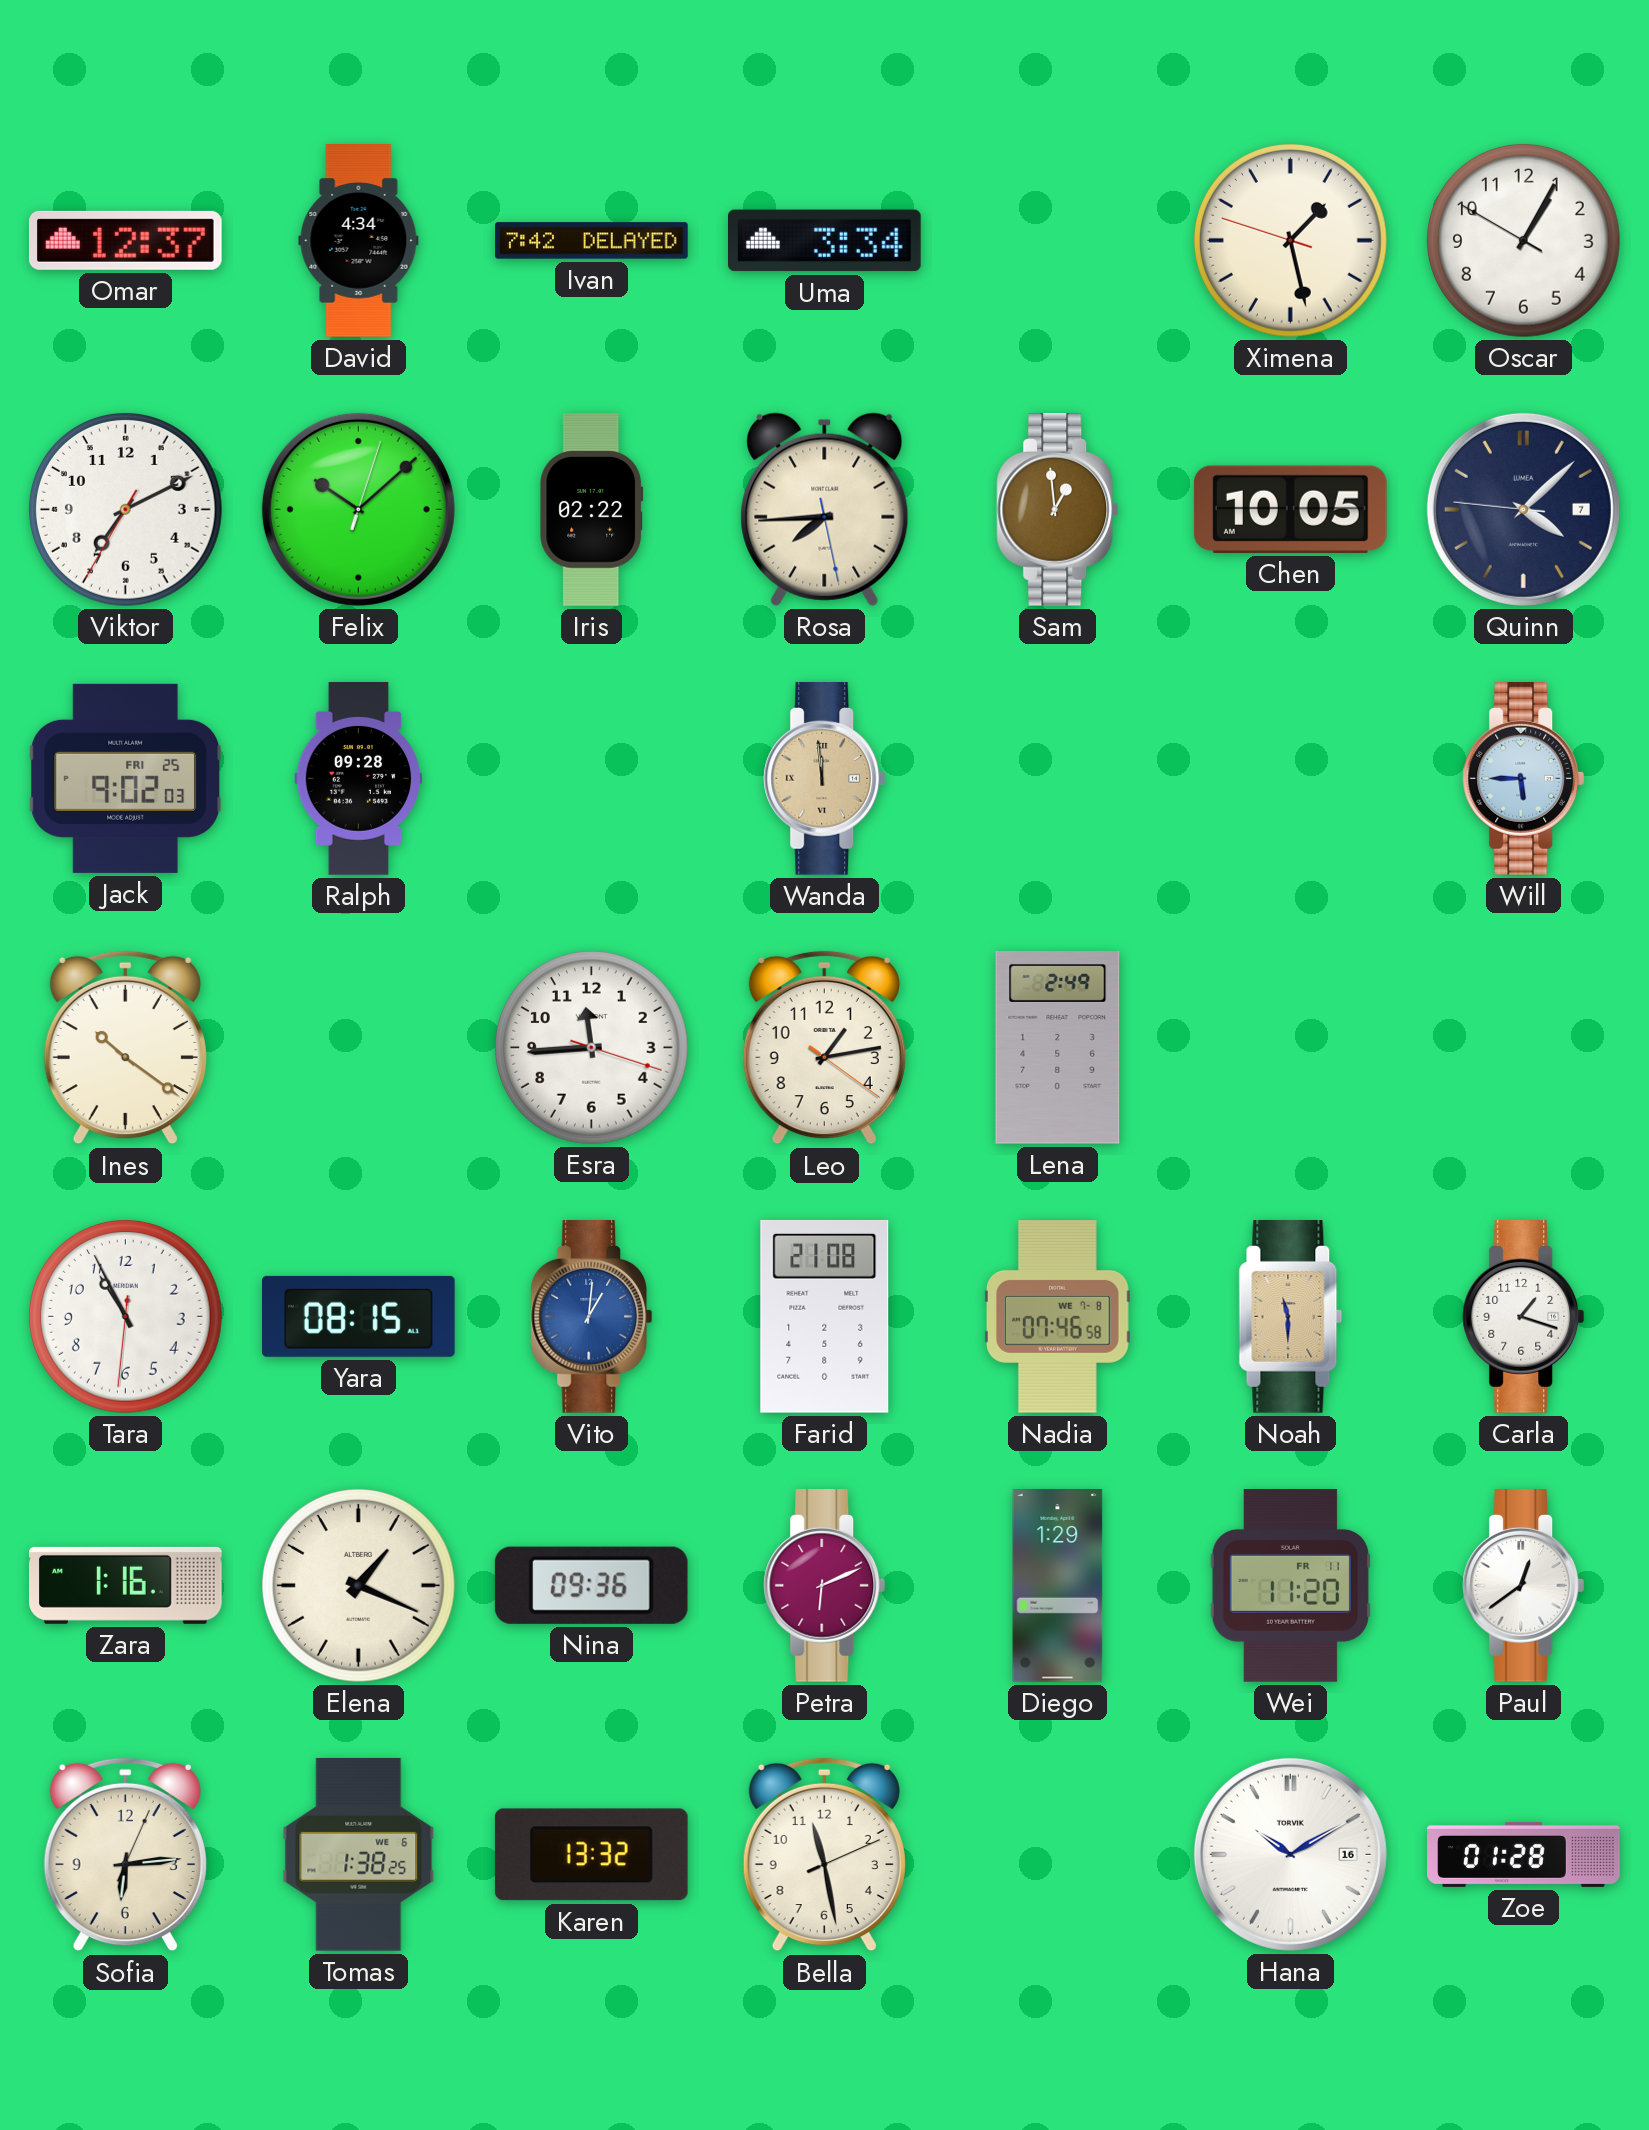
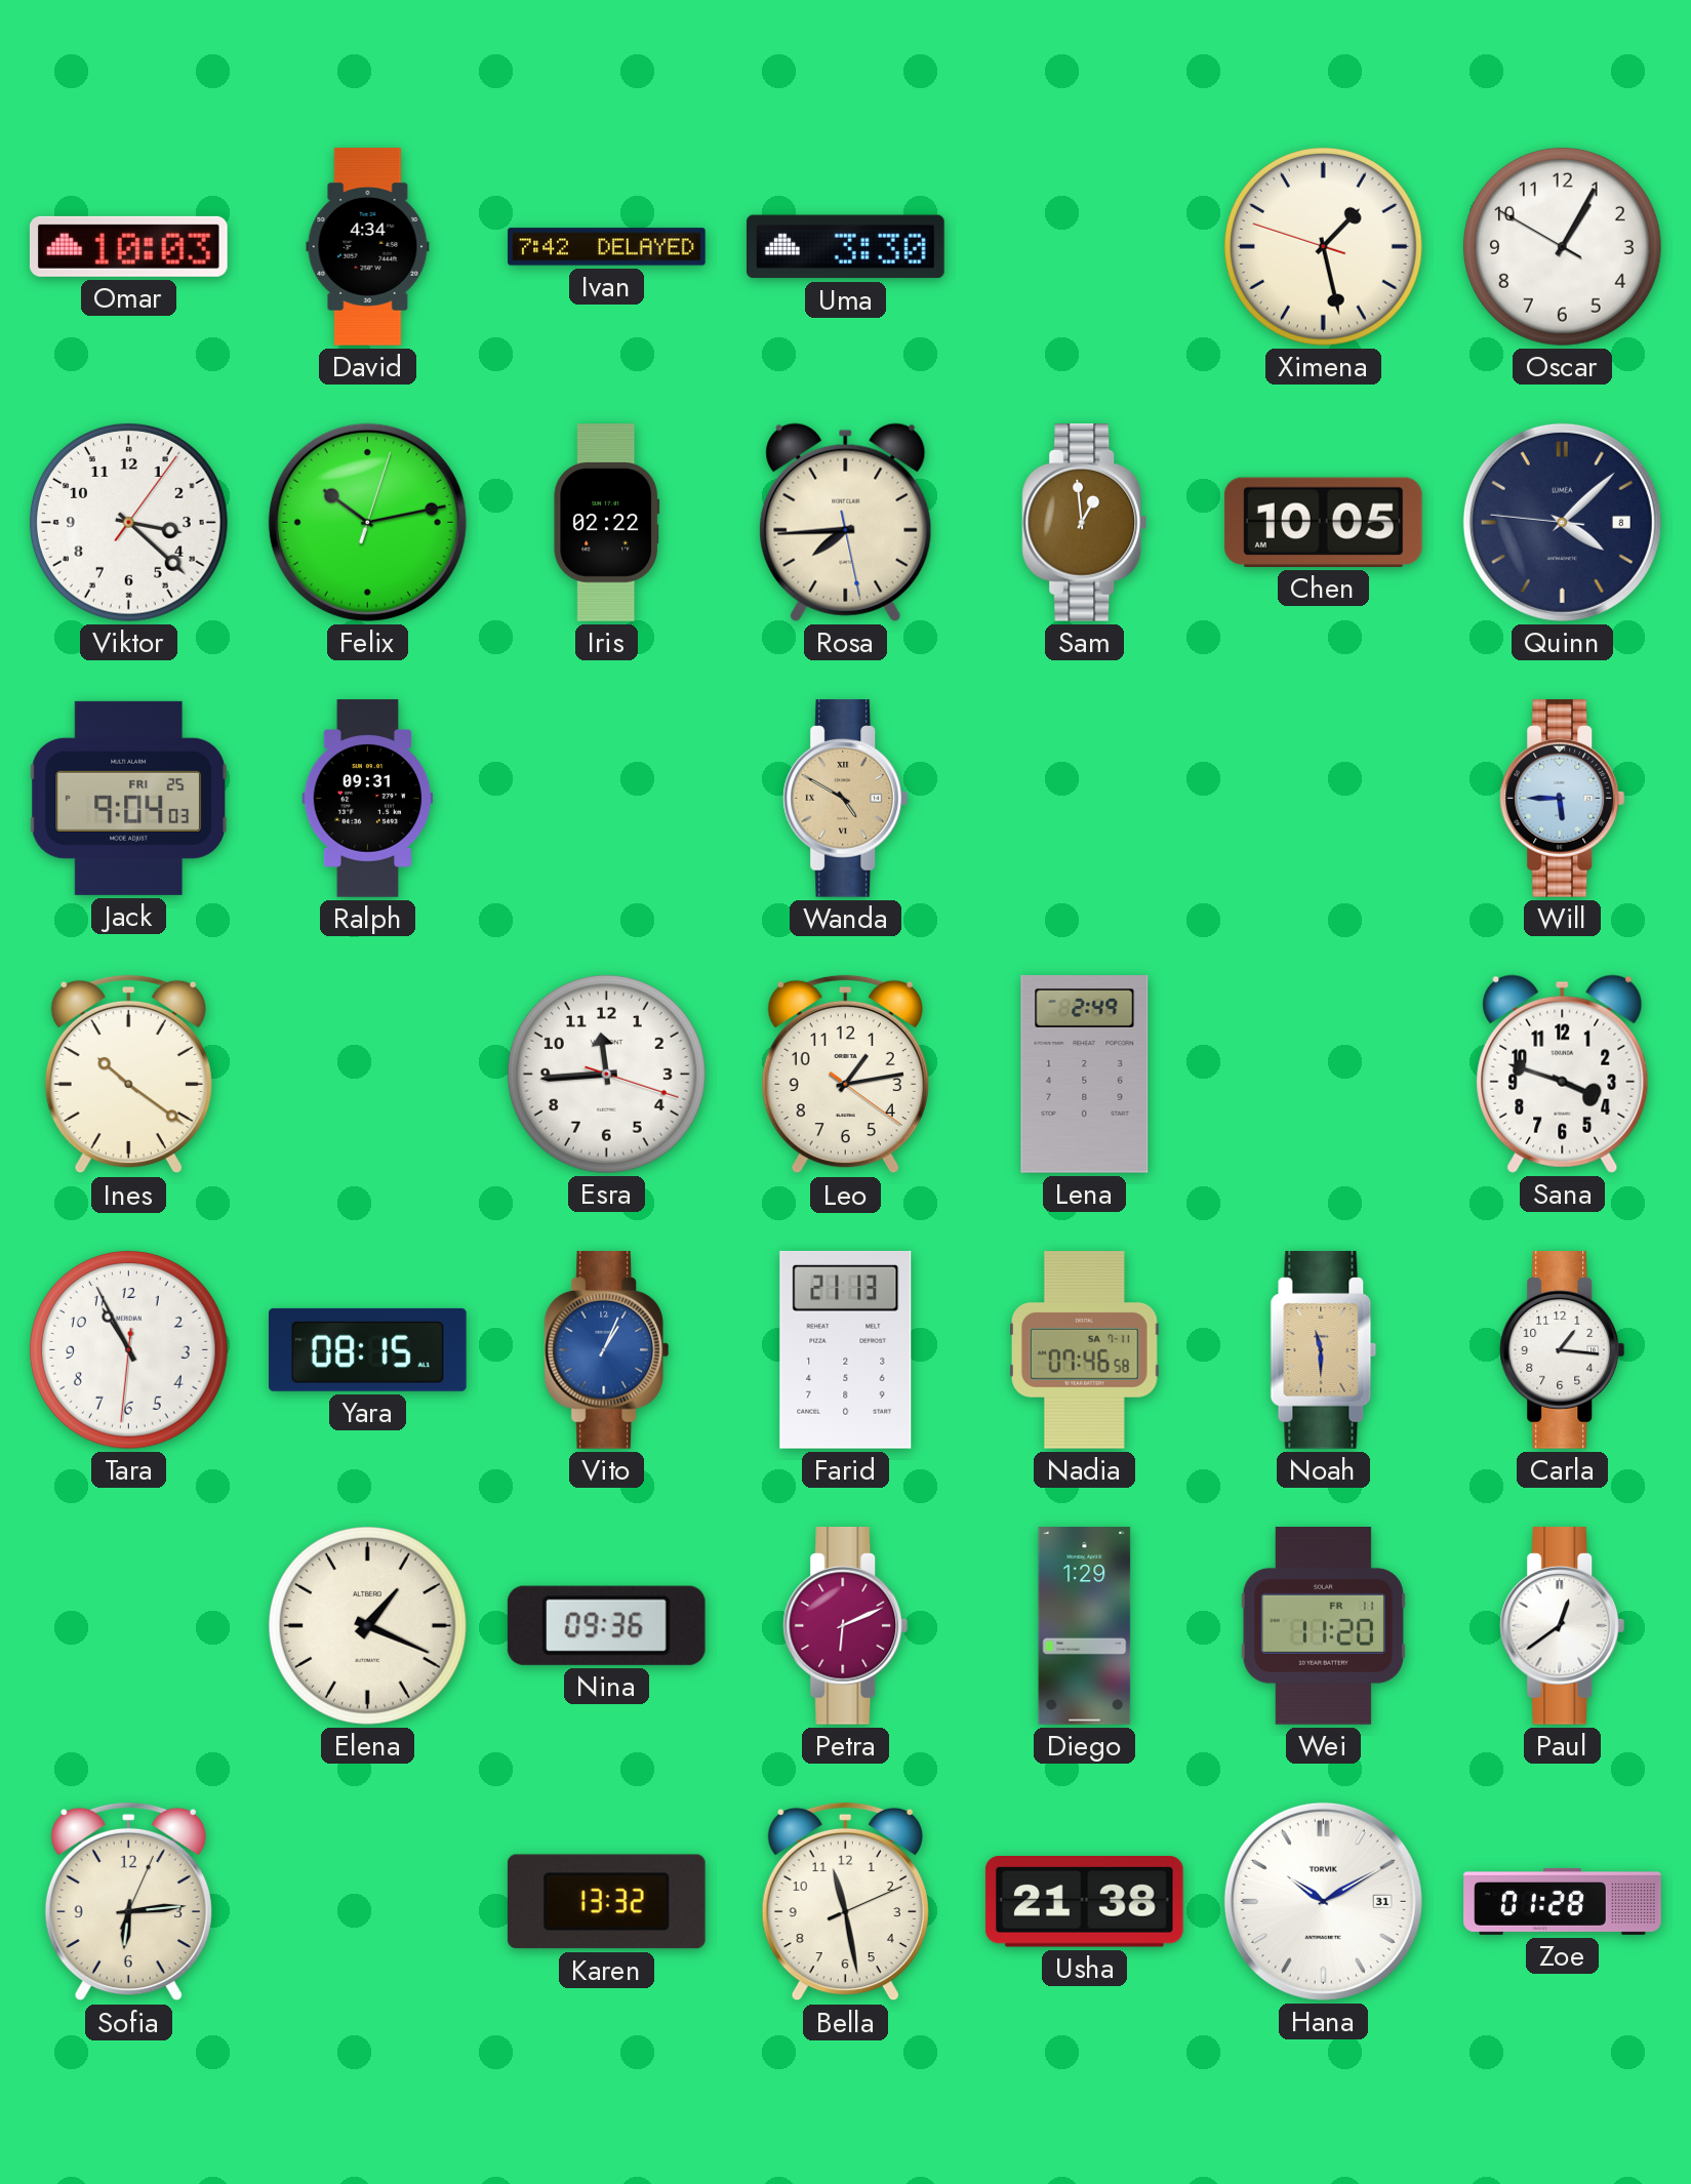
Omar: 12:37 -> 10:03 (128, 246)
Uma: 3:34 -> 3:30 (846, 247)
Viktor: 7:10 -> 3:22 (128, 522)
Felix: 10:08 -> 10:13 (367, 522)
Quinn date: 7 -> 8 (1562, 522)
Jack: 9:02 -> 9:04 (128, 798)
Ralph: 09:28 -> 09:31 (368, 799)
Wanda: 11:59 -> 4:50 (846, 799)
Sana: none -> 3:48 (1563, 1074)
Vito: 1:01 -> 1:04 (607, 1350)
Farid: 21:08 -> 21:13 (846, 1349)
Nadia date: WE 7-8 -> SA 7-11 (1084, 1350)
Carla: 1:18 -> 1:16 (1563, 1350)
Zara: 1:16 -> none (126, 1585)
Tomas: 1:38 -> none (359, 1855)
Usha: none -> 21:38 (1084, 1902)
Hana date: 16 -> 31 (1323, 1901)
